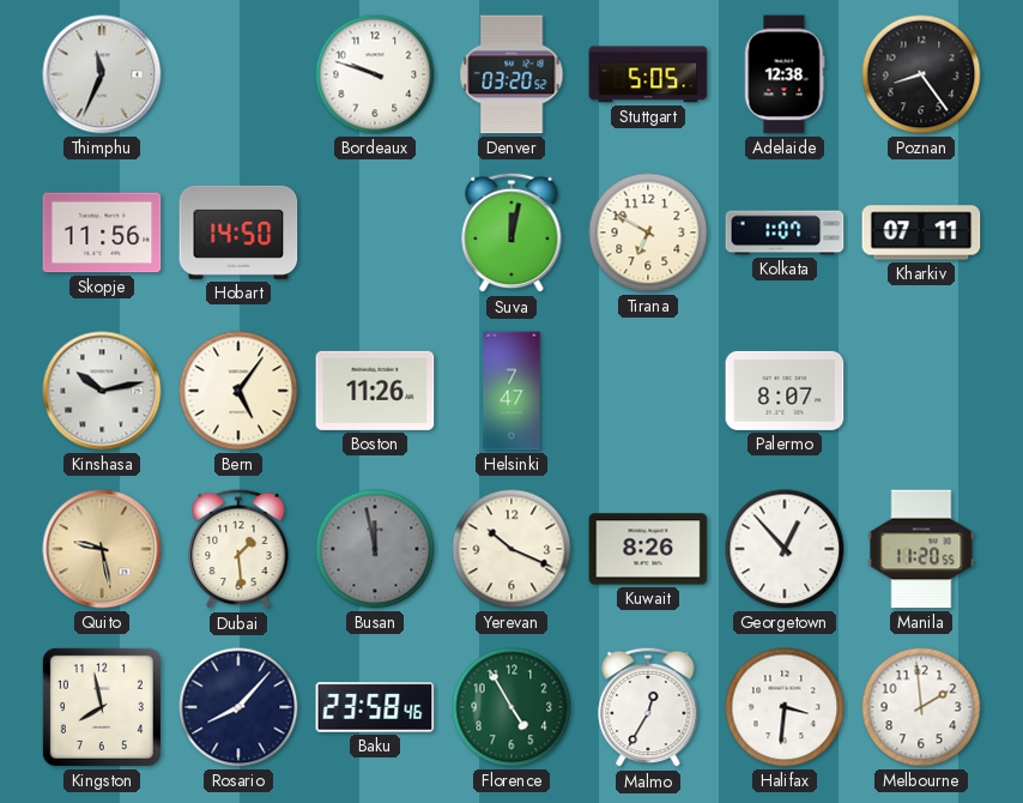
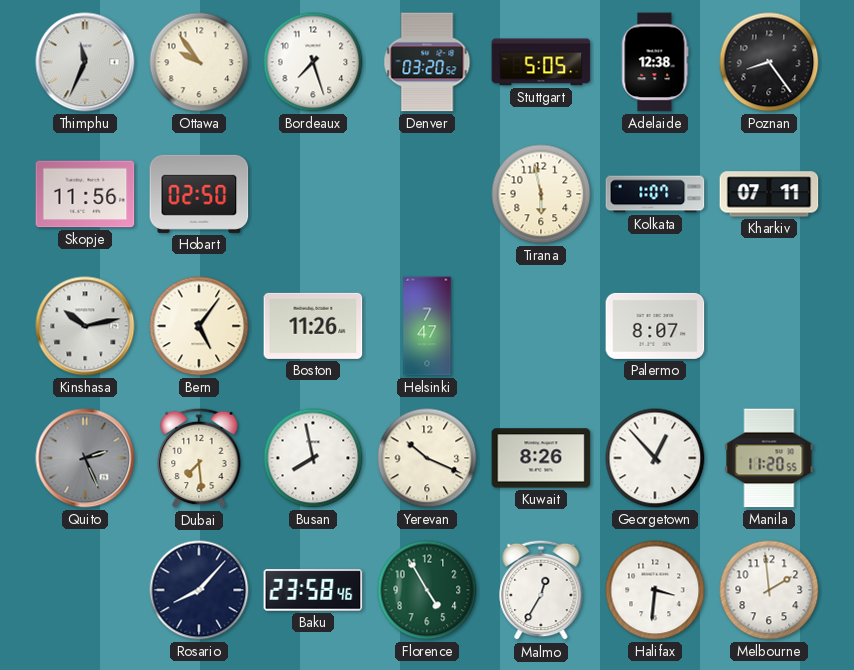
Ottawa: none -> 9:54 (199, 62)
Bordeaux: 9:48 -> 7:27 (313, 62)
Hobart: 14:50 -> 02:50 (199, 194)
Suva: 12:02 -> none (512, 233)
Tirana: 6:50 -> 5:58 (541, 194)
Quito: 9:28 -> 2:26 (85, 458)
Quito dial: champagne -> grey (85, 458)
Dubai: 1:29 -> 7:29 (199, 458)
Busan: 11:58 -> 7:58 (313, 458)
Busan dial: grey -> white (313, 458)
Kingston: 7:58 -> none (102, 707)
